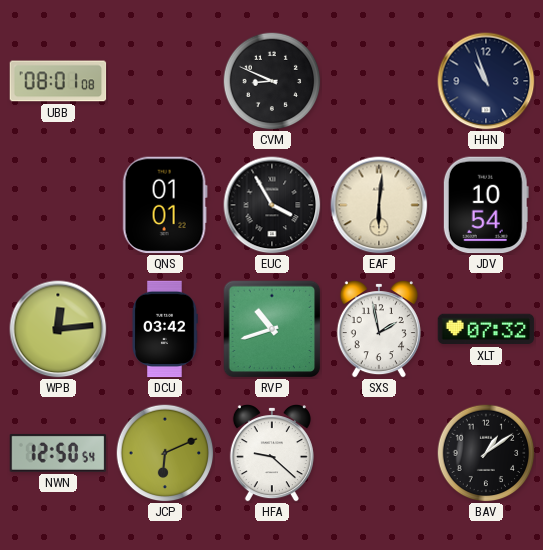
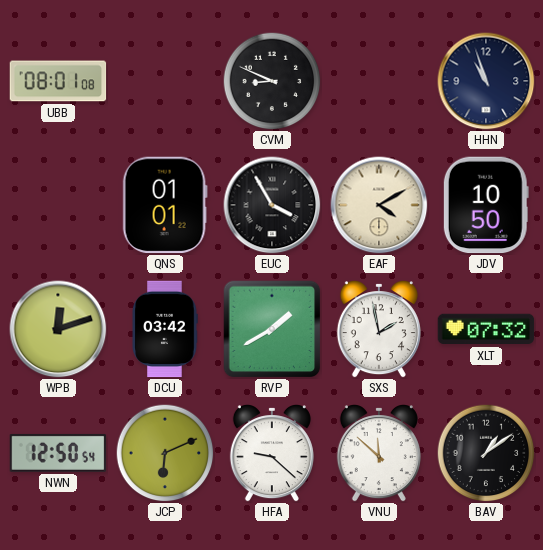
EAF: 6:01 -> 4:10 (379, 205)
JDV: 10:54 -> 10:50 (486, 205)
WPB: 12:14 -> 12:12 (58, 329)
RVP: 10:42 -> 1:40 (272, 329)
VNU: none -> 11:52 (379, 454)
